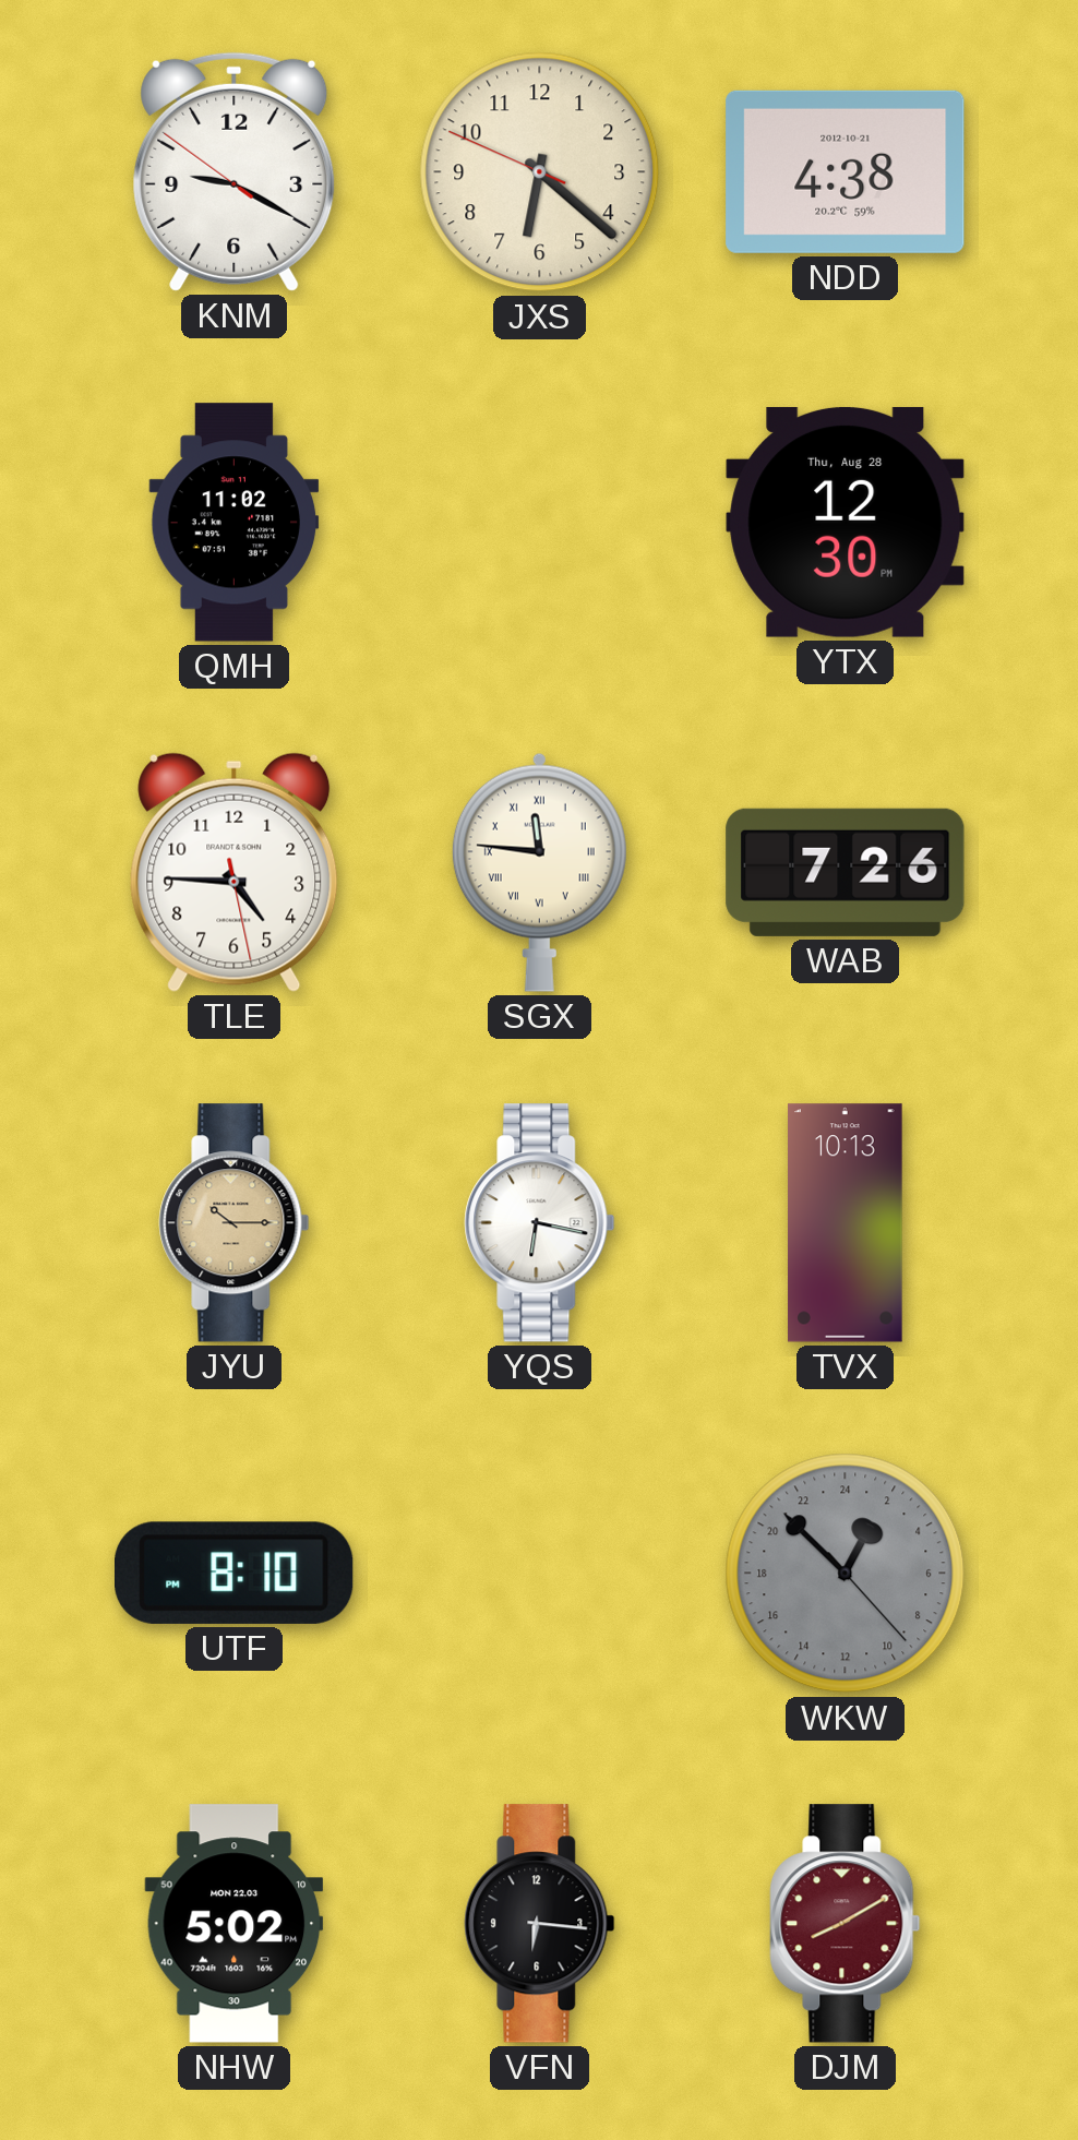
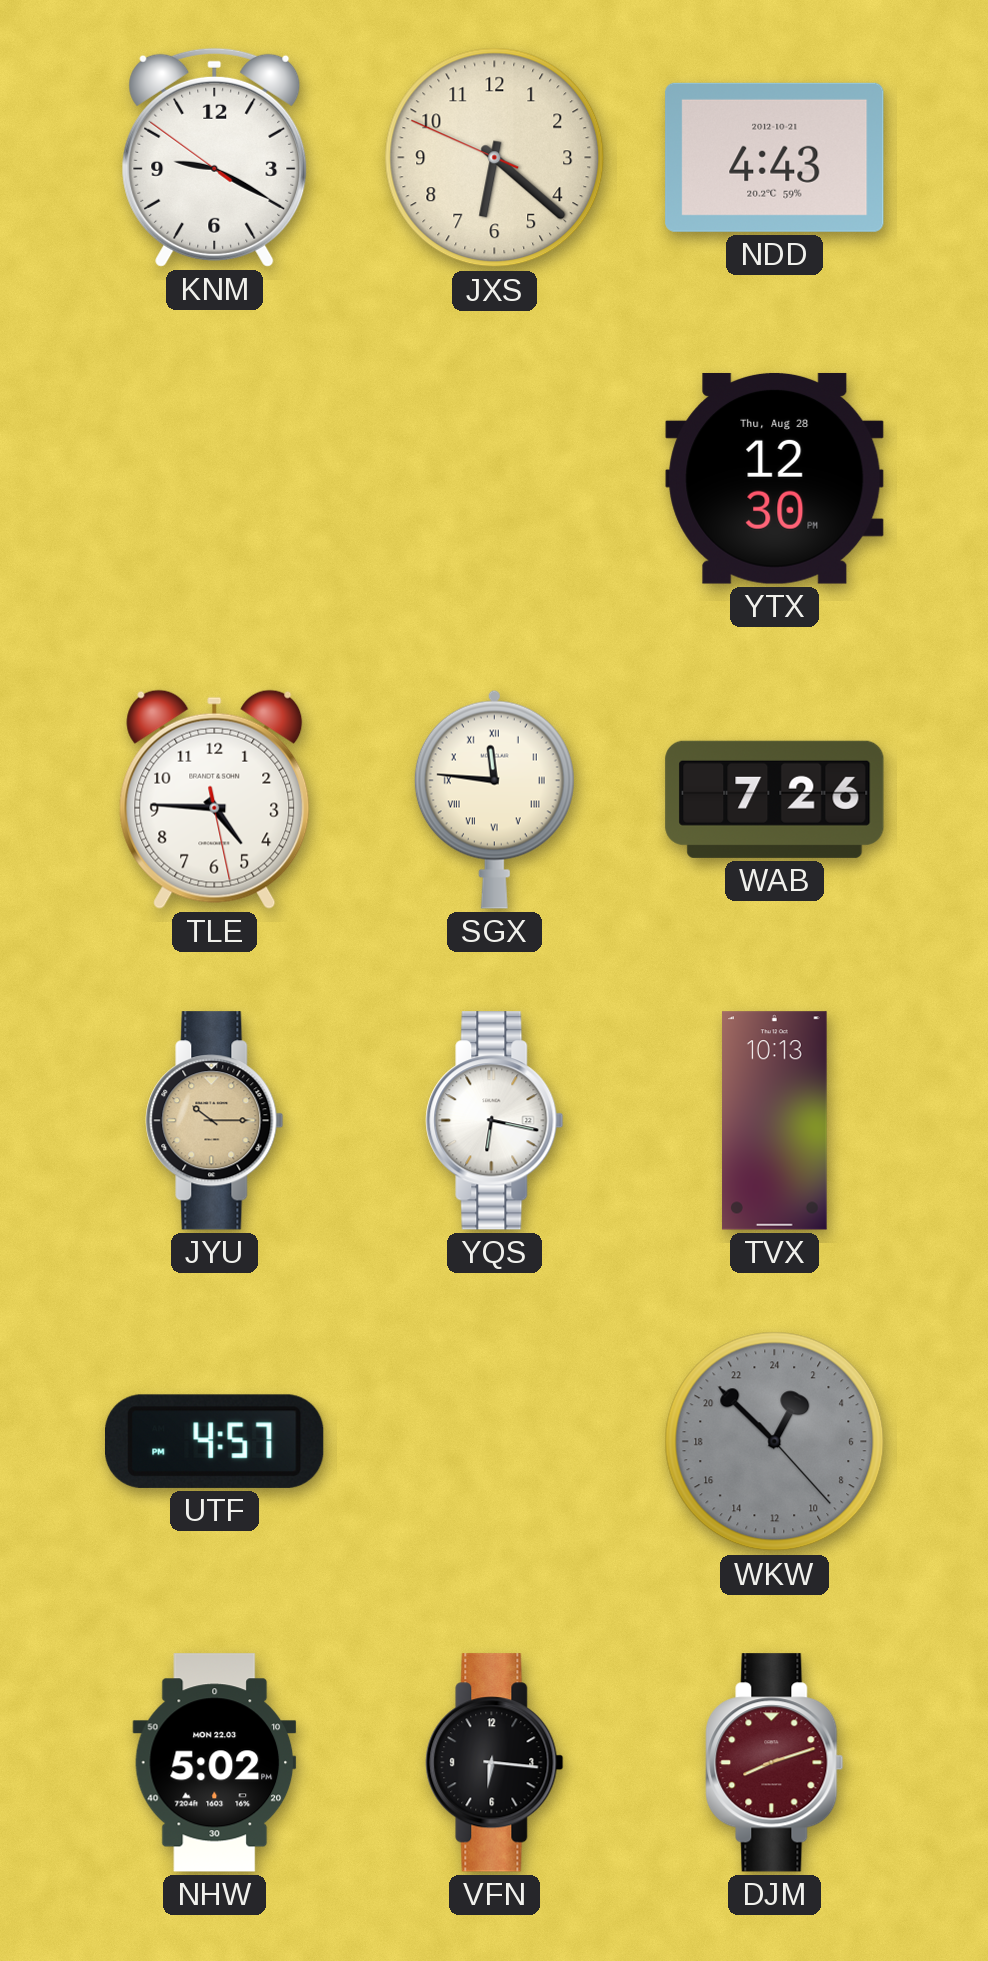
NDD: 4:38 -> 4:43 (775, 157)
QMH: 11:02 -> none (235, 523)
UTF: 8:10 -> 4:57 (215, 1441)
DJM: 8:10 -> 8:12 (775, 1763)
